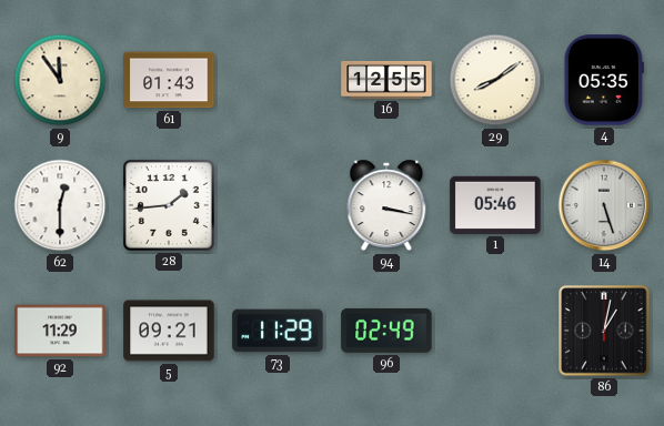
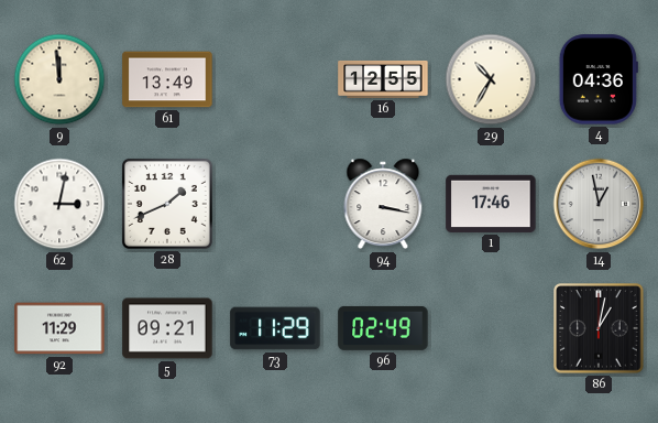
9: 11:54 -> 11:59 (59, 79)
61: 01:43 -> 13:49 (167, 79)
29: 8:09 -> 10:35 (491, 79)
4: 05:35 -> 04:36 (599, 79)
62: 12:30 -> 3:02 (59, 204)
28: 1:44 -> 1:41 (167, 204)
1: 05:46 -> 17:46 (491, 204)
14: 5:27 -> 12:58 (599, 204)
